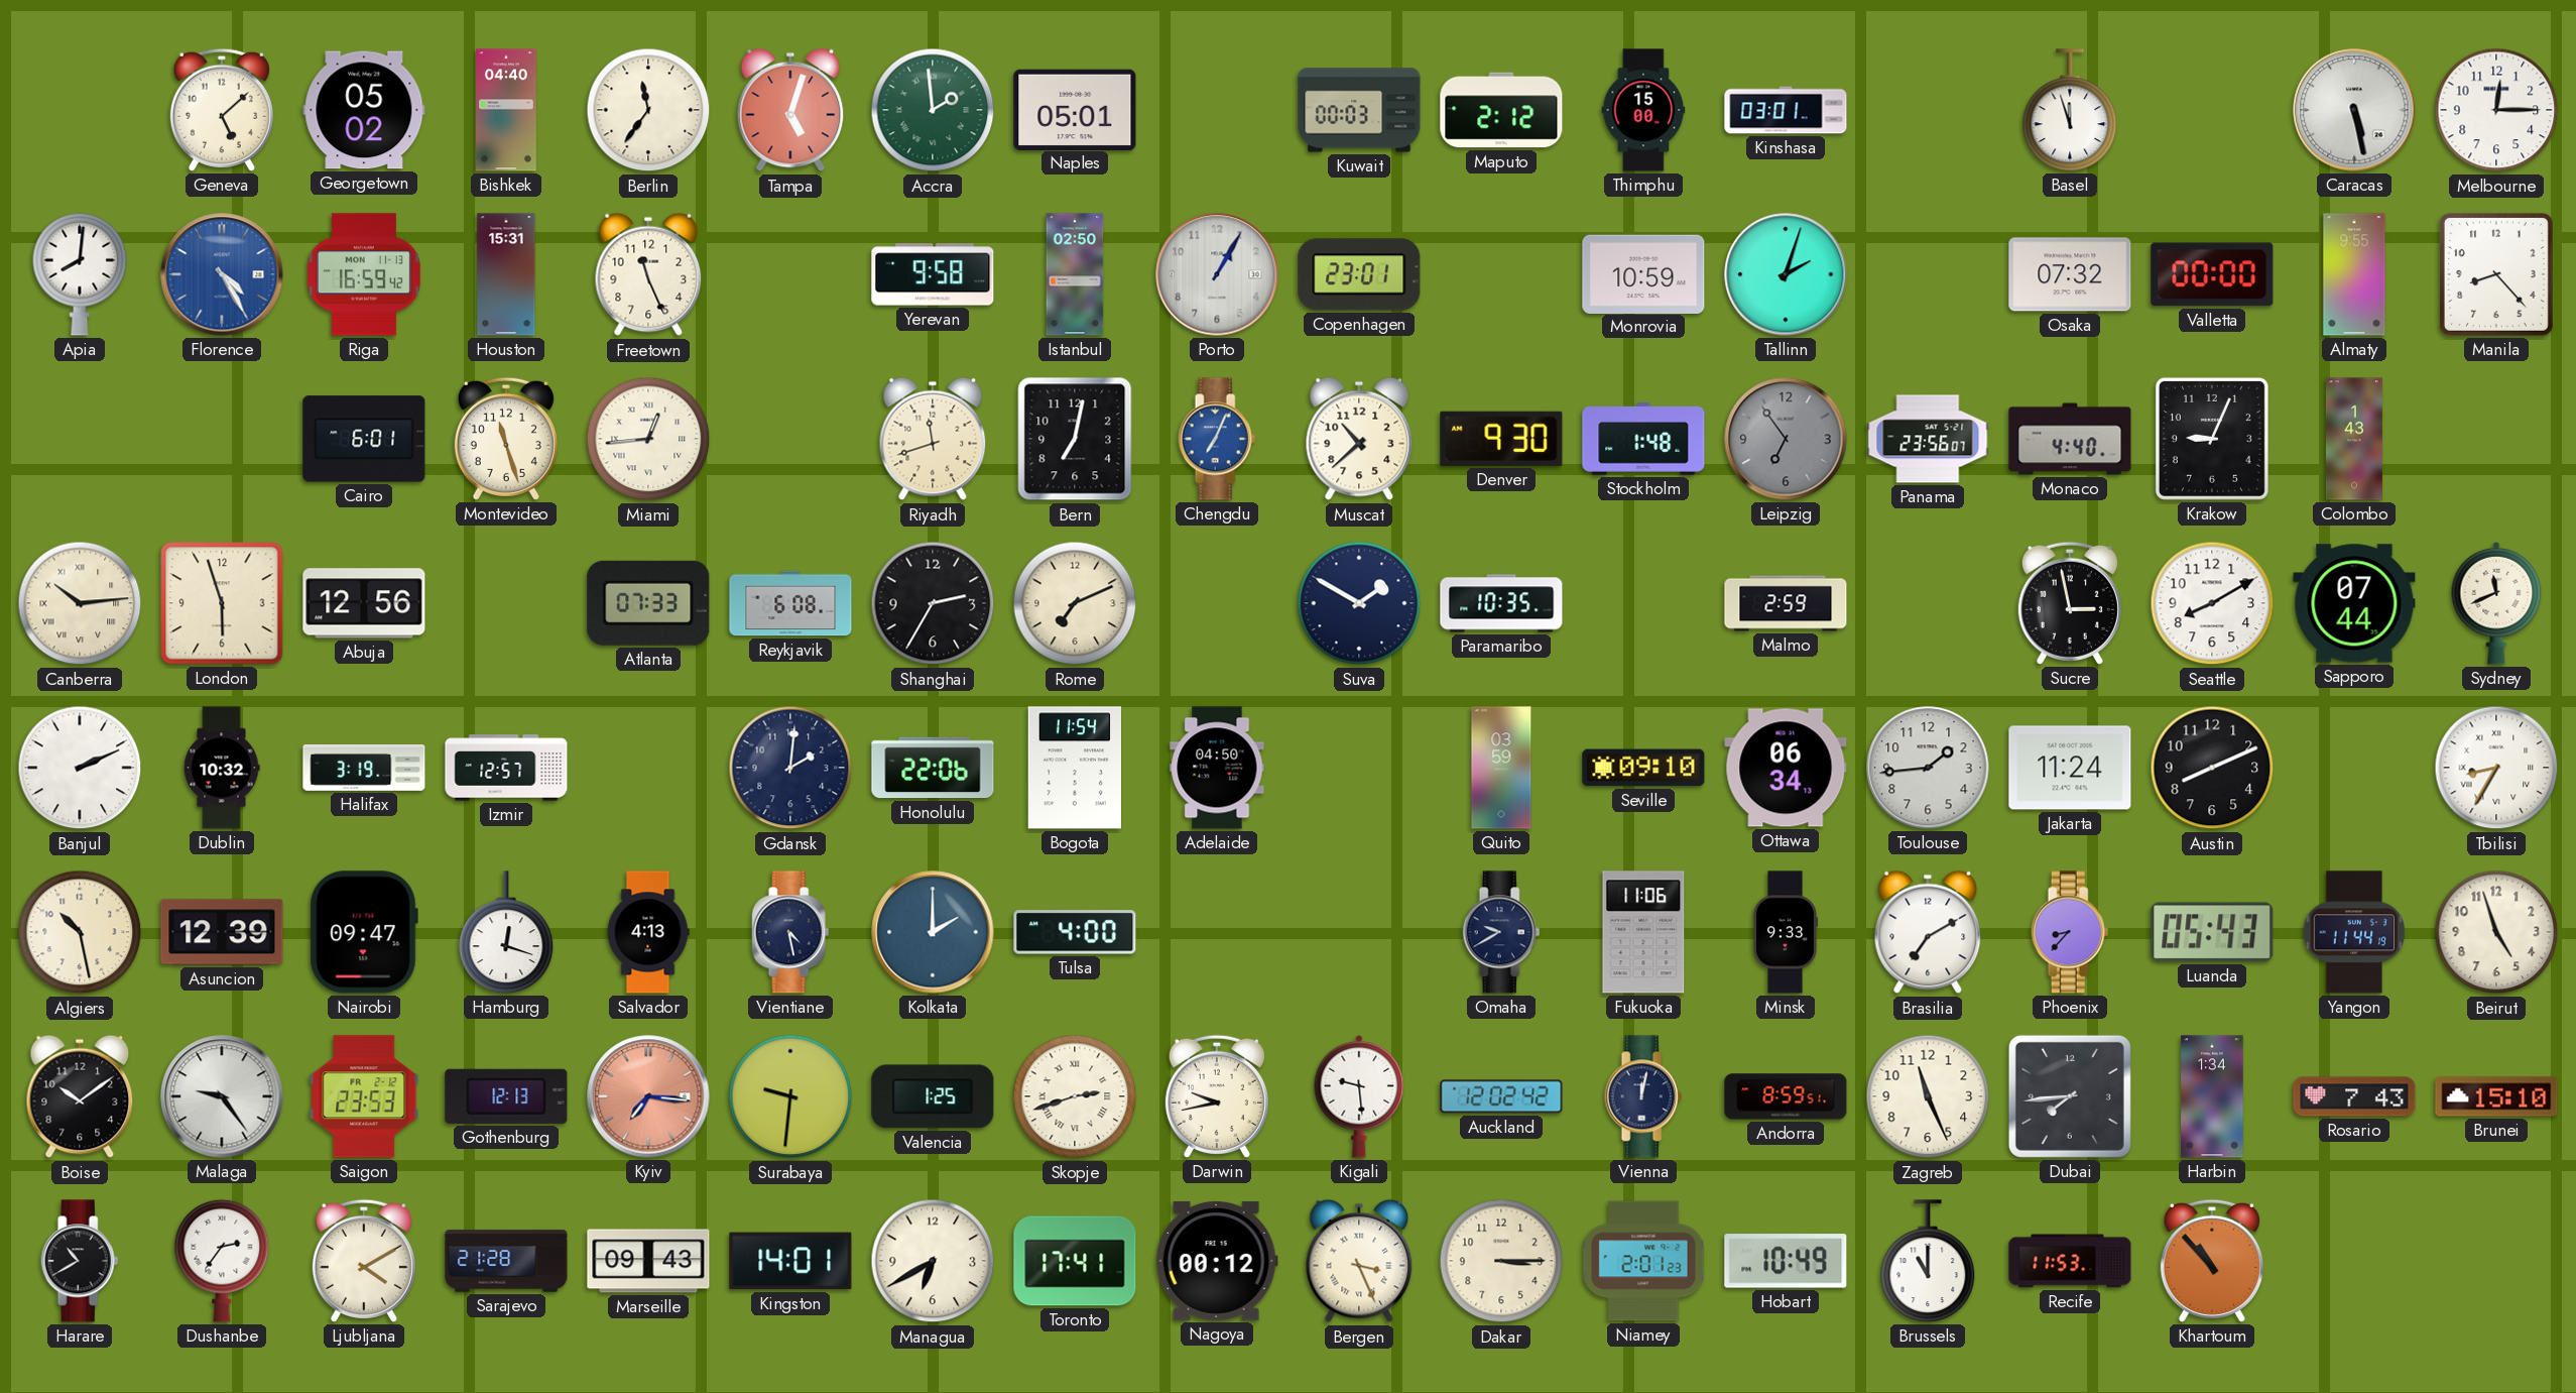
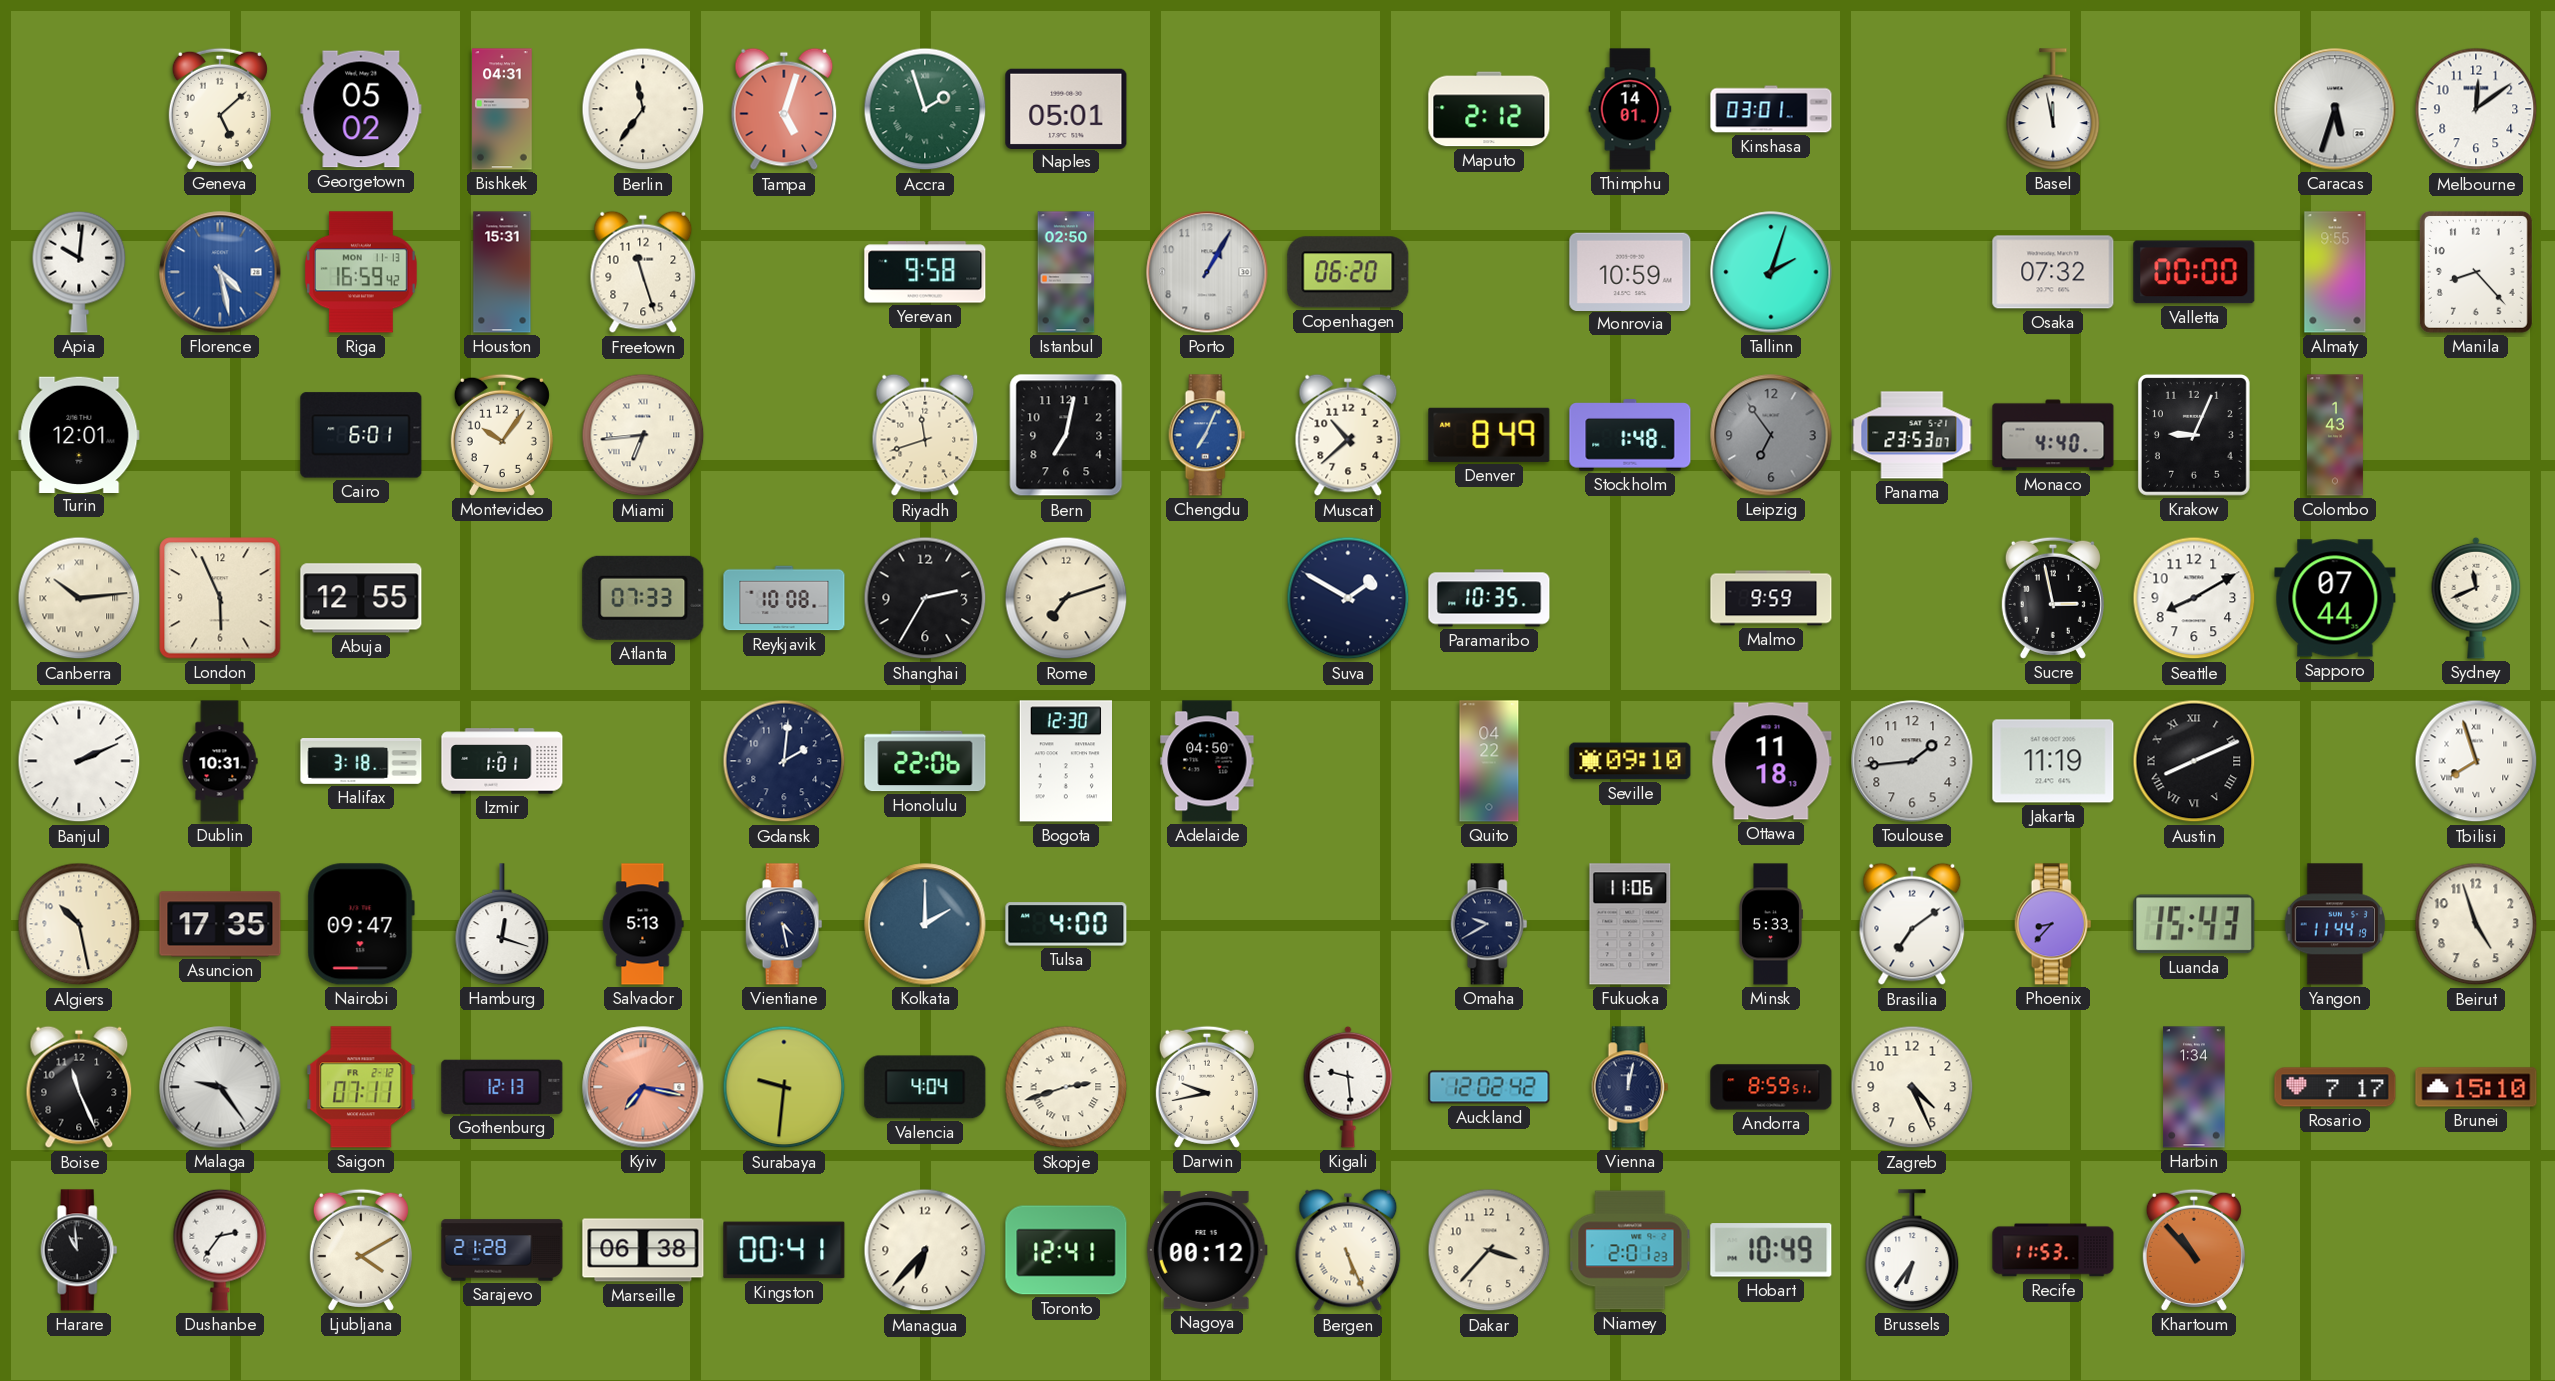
Bishkek: 04:40 -> 04:31 (502, 109)
Accra: 1:59 -> 1:57 (925, 109)
Kuwait: 00:03 -> none (1359, 110)
Thimphu: 15:00 -> 14:01 (1630, 109)
Basel: 11:57 -> 11:58 (2053, 109)
Caracas: 5:28 -> 5:33 (2335, 109)
Melbourne: 12:15 -> 12:09 (2476, 109)
Apia: 8:01 -> 10:01 (79, 272)
Florence: 4:25 -> 4:28 (220, 272)
Freetown: 11:26 -> 11:27 (643, 272)
Copenhagen: 23:01 -> 06:20 (1348, 272)
Turin: none -> 12:01 (79, 434)
Montevideo: 11:27 -> 10:06 (502, 435)
Miami: 12:44 -> 6:44 (643, 435)
Denver: 9:30 -> 8:49 (1489, 435)
Panama: 23:56 -> 23:53 (1912, 435)
London: 5:57 -> 5:56 (220, 598)
Abuja: 12:56 -> 12:55 (361, 598)
Reykjavik: 6:08 -> 10:08 (784, 598)
Rome: 7:11 -> 7:12 (1066, 598)
Malmo: 2:59 -> 9:59 (1771, 598)
Dublin: 10:32 -> 10:31 (220, 761)
Halifax: 3:19 -> 3:18 (361, 762)
Izmir: 12:57 -> 1:01 (502, 761)
Bogota: 11:54 -> 12:30 (1065, 761)
Quito: 03:59 -> 04:22 (1489, 761)
Ottawa: 06:34 -> 11:18 (1771, 761)
Jakarta: 11:24 -> 11:19 (2053, 761)
Austin numerals: Arabic -> Roman (2194, 761)
Tbilisi: 8:35 -> 7:57 (2476, 761)
Asuncion: 12:39 -> 17:35 (220, 924)
Salvador: 4:13 -> 5:13 (643, 924)
Minsk: 9:33 -> 5:33 (1770, 924)
Brasilia: 7:10 -> 7:09 (1912, 924)
Luanda: 05:43 -> 15:43 (2194, 924)
Boise: 10:09 -> 11:26 (79, 1087)
Saigon: 23:53 -> 07:11 (361, 1087)
Kyiv: 7:16 -> 7:17 (643, 1087)
Valencia: 1:25 -> 4:04 (925, 1087)
Zagreb: 11:26 -> 4:26 (1912, 1087)
Dubai: 7:44 -> none (2070, 1096)
Rosario: 7:43 -> 7:17 (2335, 1087)
Harare: 10:40 -> 10:59 (79, 1250)
Marseille: 09:43 -> 06:38 (643, 1250)
Kingston: 14:01 -> 00:41 (784, 1250)
Managua: 6:40 -> 6:37 (925, 1250)
Toronto: 17:41 -> 12:41 (1066, 1250)
Bergen: 3:26 -> 5:26 (1348, 1250)
Dakar: 3:15 -> 3:37 (1489, 1250)
Brussels: 11:00 -> 6:36 (1912, 1250)
